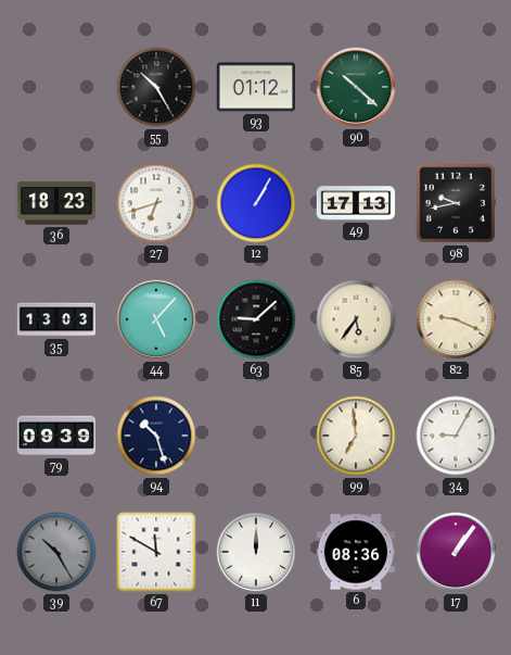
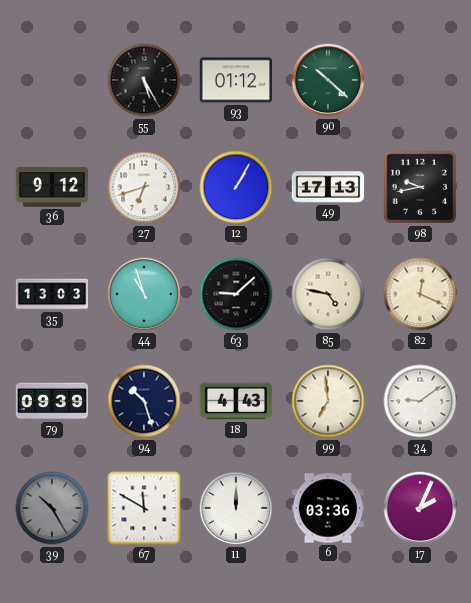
55: 10:25 -> 5:25 (144, 80)
36: 18:23 -> 9:12 (52, 187)
44: 5:07 -> 10:57 (144, 294)
85: 5:36 -> 4:47 (328, 294)
82: 9:19 -> 12:19 (420, 294)
18: none -> 4:43 (236, 401)
34: 9:05 -> 9:09 (420, 401)
6: 08:36 -> 03:36 (328, 508)
17: 1:06 -> 2:04 (420, 508)
